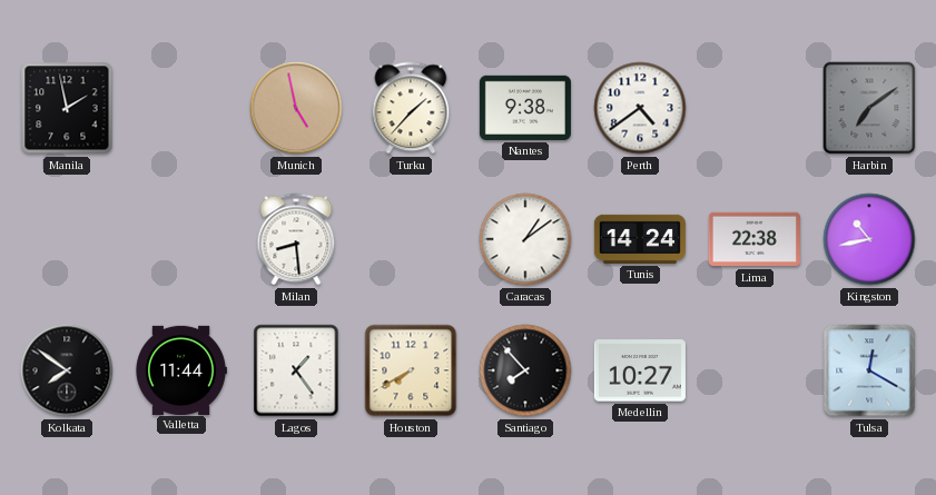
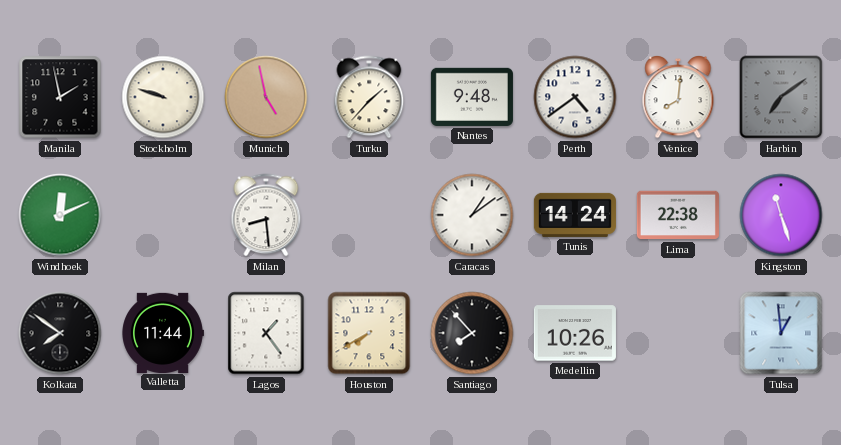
Stockholm: none -> 9:48 (163, 97)
Nantes: 9:38 -> 9:48 (472, 97)
Venice: none -> 8:01 (678, 97)
Windhoek: none -> 12:11 (60, 215)
Kingston: 10:43 -> 11:27 (781, 215)
Medellin: 10:27 -> 10:26 (575, 333)
Tulsa: 12:20 -> 12:59 (781, 333)
